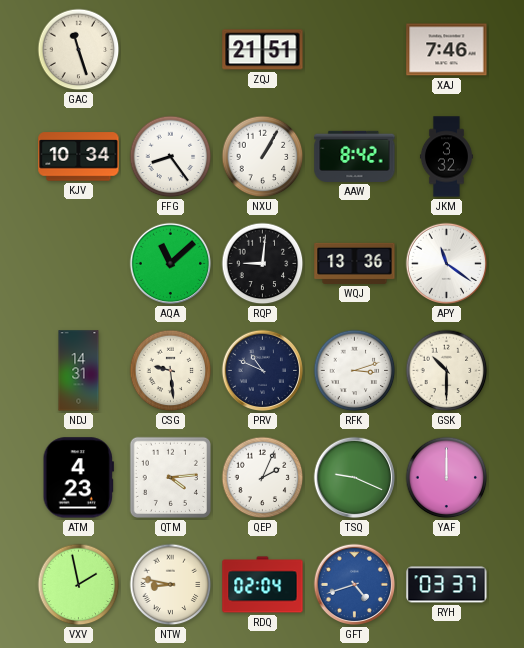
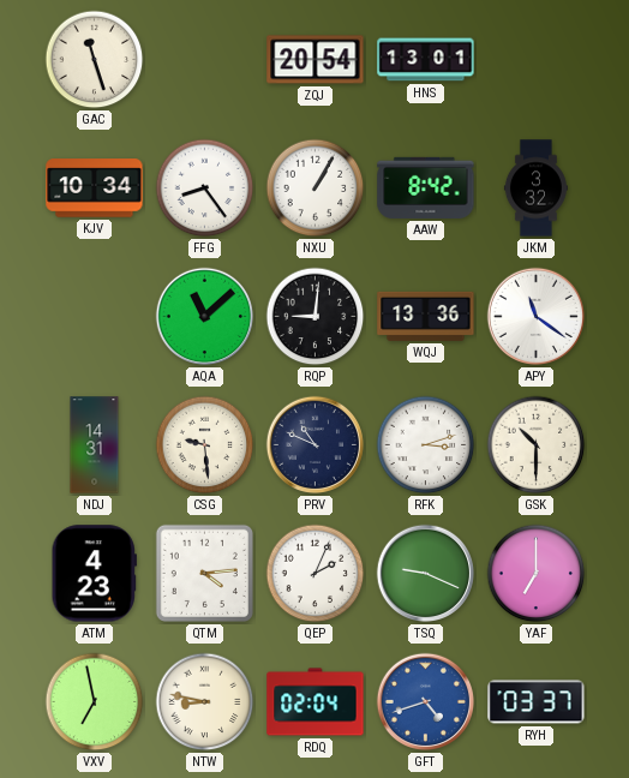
ZQJ: 21:51 -> 20:54 (316, 60)
HNS: none -> 13:01 (426, 60)
XAJ: 7:46 -> none (447, 50)
YAF: 12:00 -> 7:00 (537, 574)
VXV: 1:58 -> 6:58 (95, 702)
